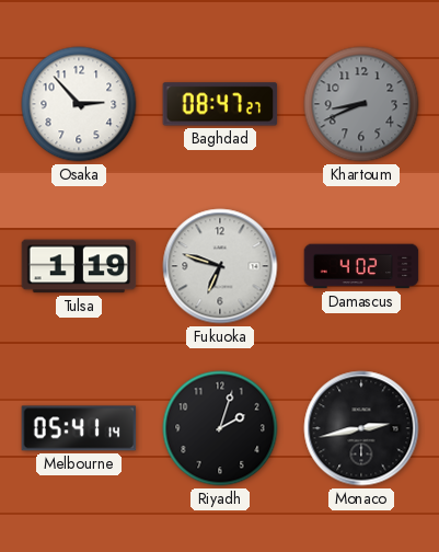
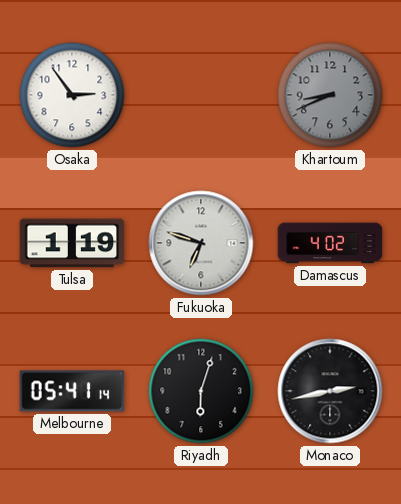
Osaka: 2:53 -> 2:54 (72, 95)
Baghdad: 08:47 -> none (220, 104)
Riyadh: 2:03 -> 6:03 (201, 391)
